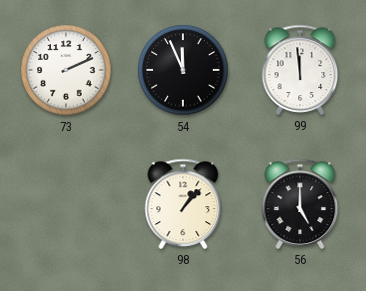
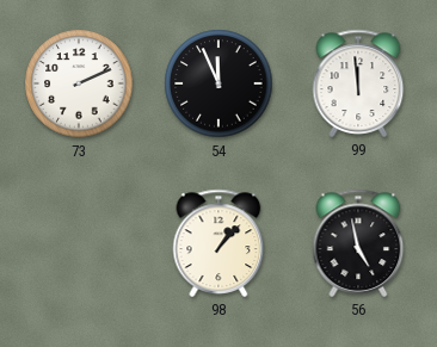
56: 5:00 -> 4:58 (358, 243)
